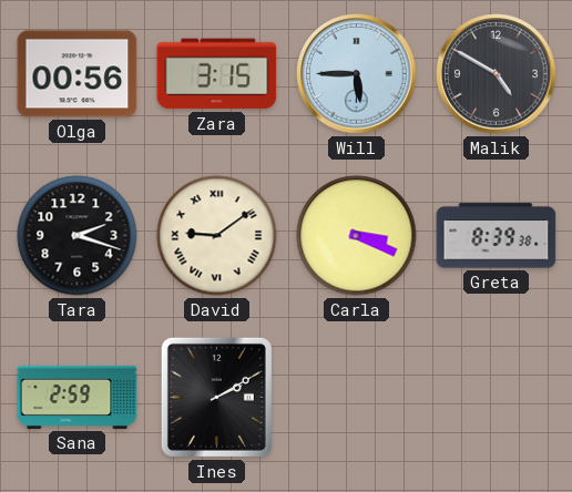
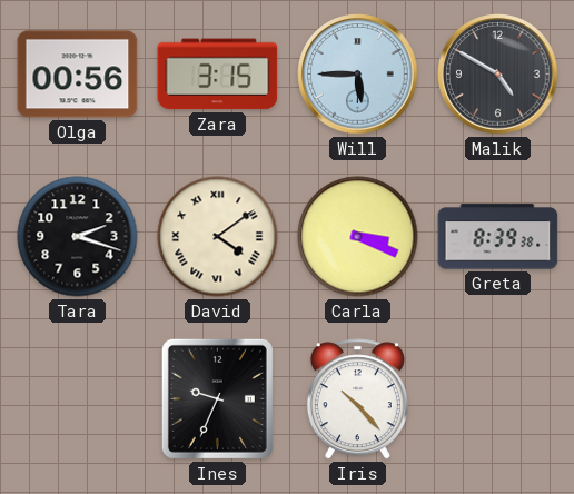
David: 9:09 -> 4:09 (218, 237)
Sana: 2:59 -> none (78, 397)
Ines: 2:10 -> 9:34 (217, 398)
Iris: none -> 10:23 (357, 399)
